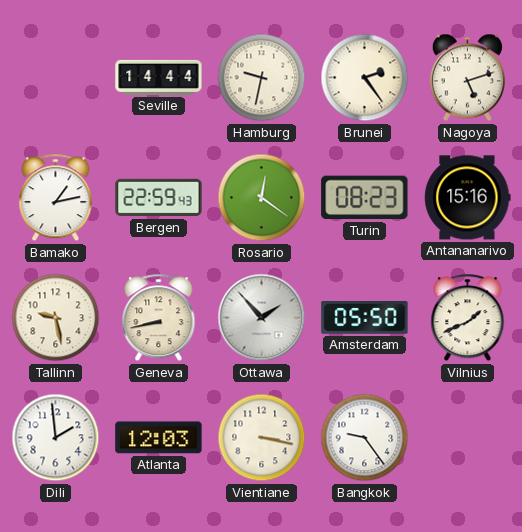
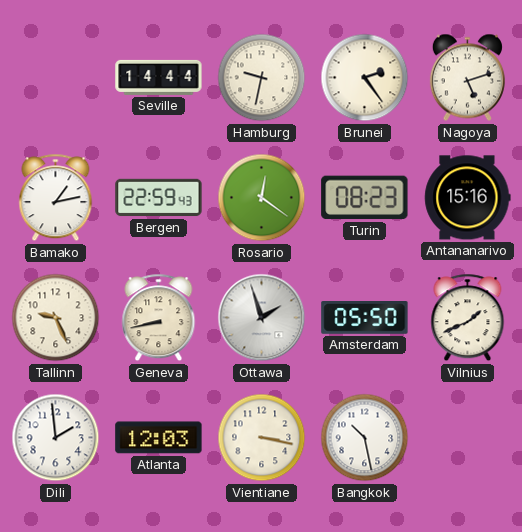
Tallinn: 9:28 -> 9:26 (56, 318)
Ottawa: 1:53 -> 1:57 (262, 318)
Bangkok: 9:24 -> 10:28 (365, 438)
